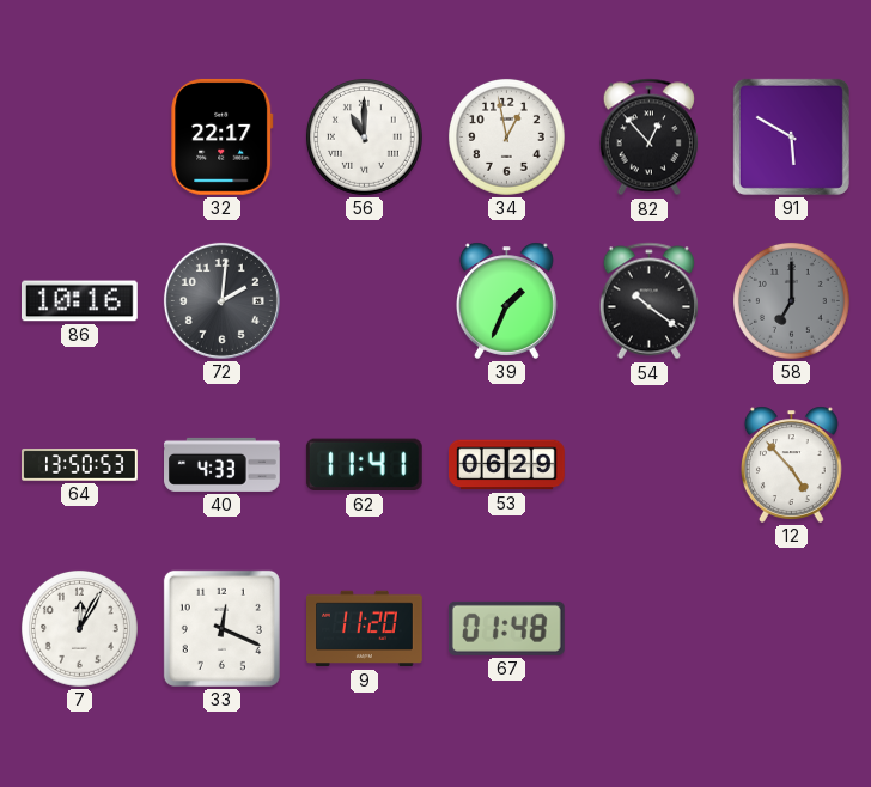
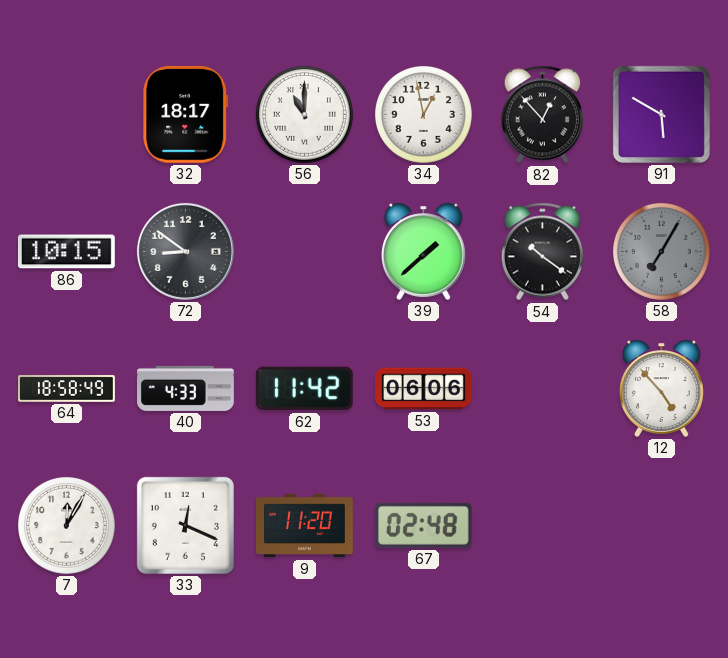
32: 22:17 -> 18:17 (186, 114)
86: 10:16 -> 10:15 (67, 252)
72: 2:01 -> 8:51 (185, 251)
39: 1:34 -> 1:38 (423, 251)
58: 7:00 -> 7:05 (661, 251)
64: 13:50 -> 18:58 (67, 389)
62: 11:41 -> 11:42 (304, 389)
53: 06:29 -> 06:06 (424, 389)
67: 01:48 -> 02:48 (423, 525)
